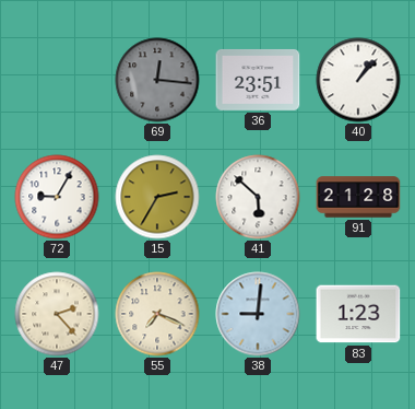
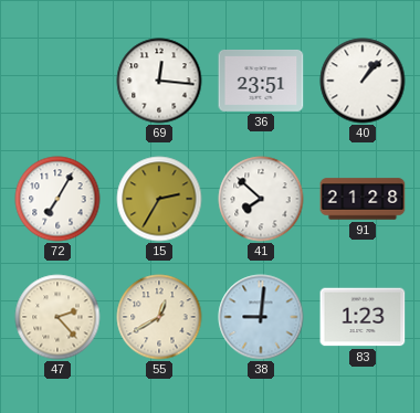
69 dial: grey -> white (159, 81)
72: 9:05 -> 7:05 (57, 199)
41: 5:52 -> 7:52 (261, 199)
55: 7:19 -> 12:40 (159, 317)
